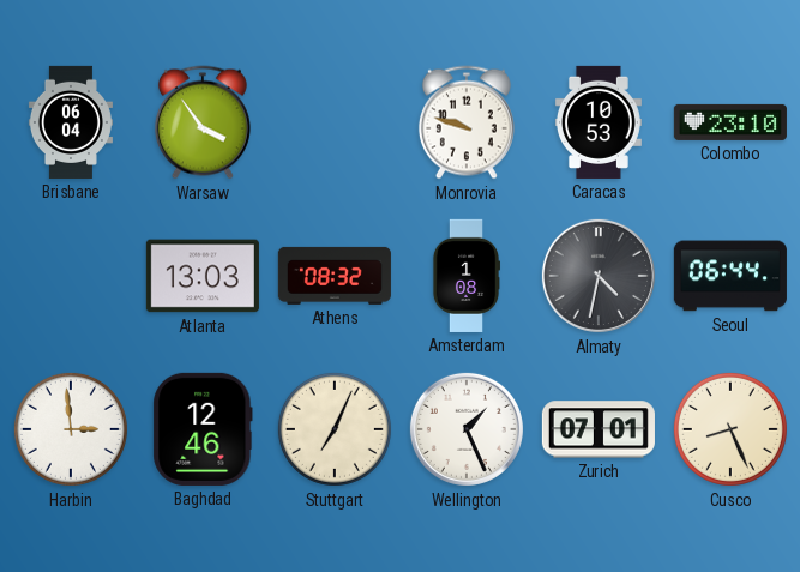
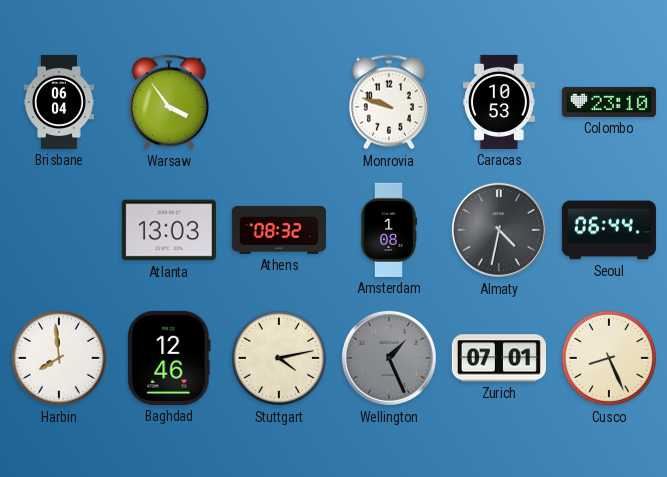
Harbin: 2:59 -> 7:59 (59, 358)
Stuttgart: 7:04 -> 4:13 (279, 358)
Wellington dial: white -> grey (389, 358)
